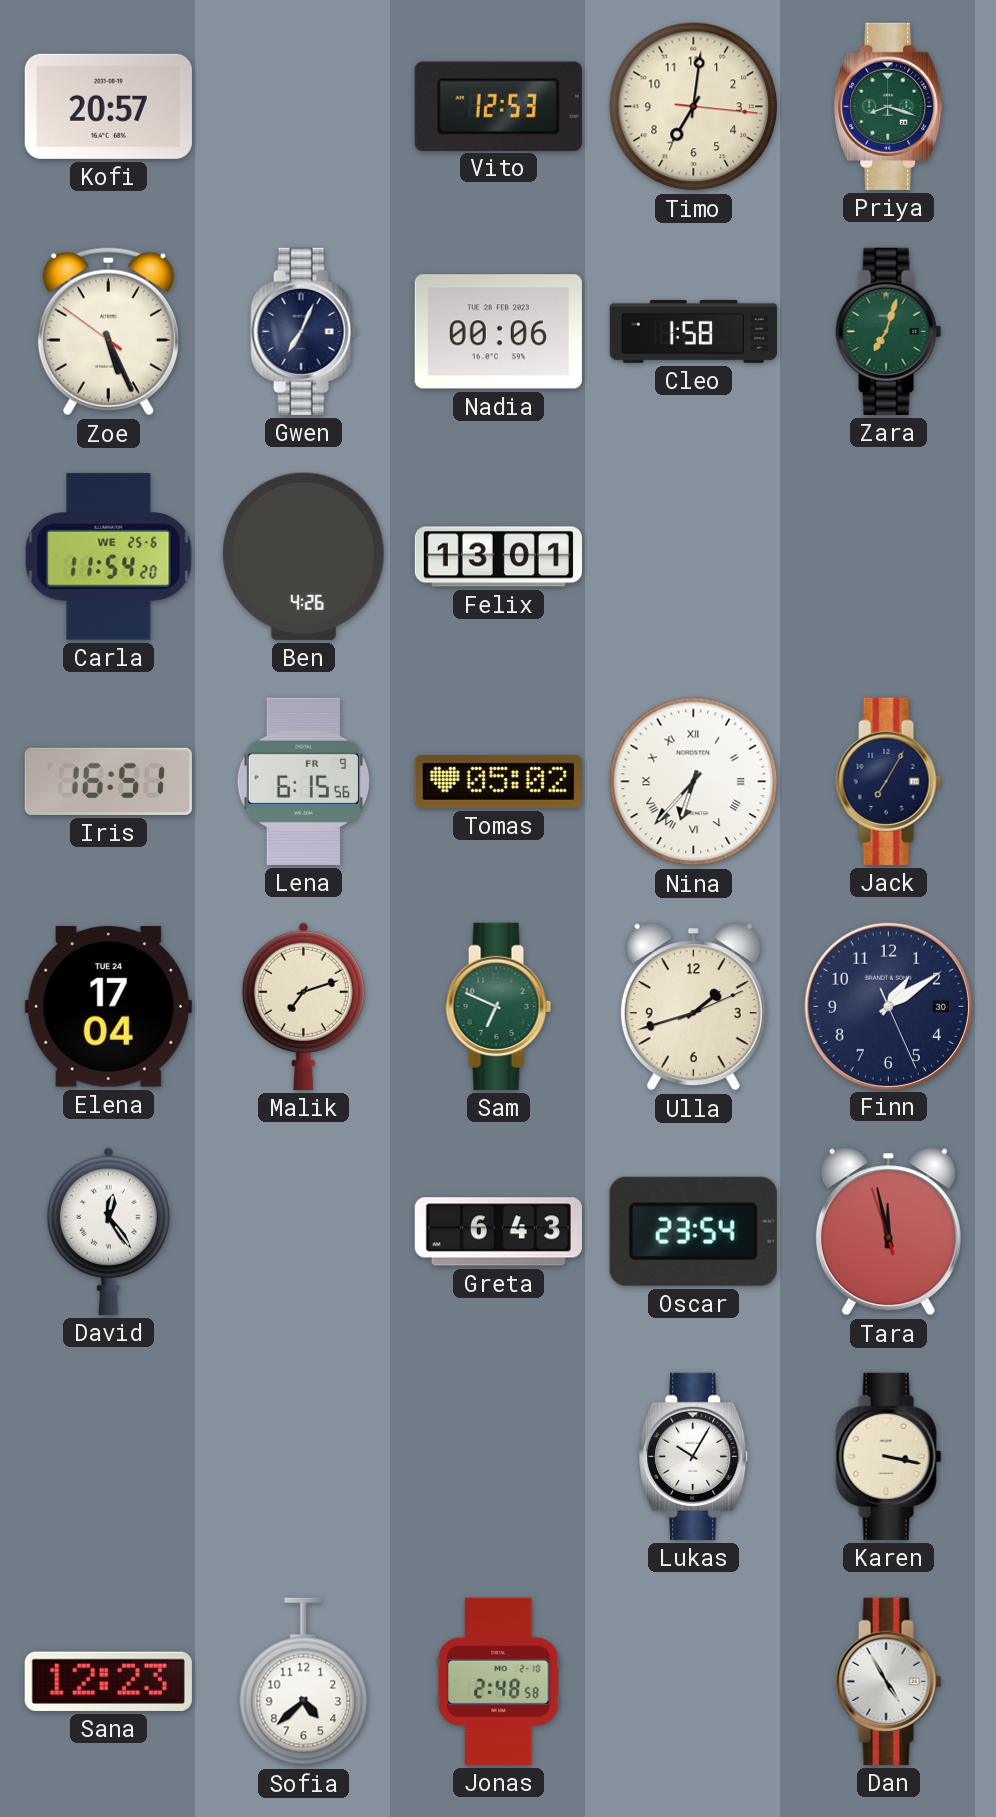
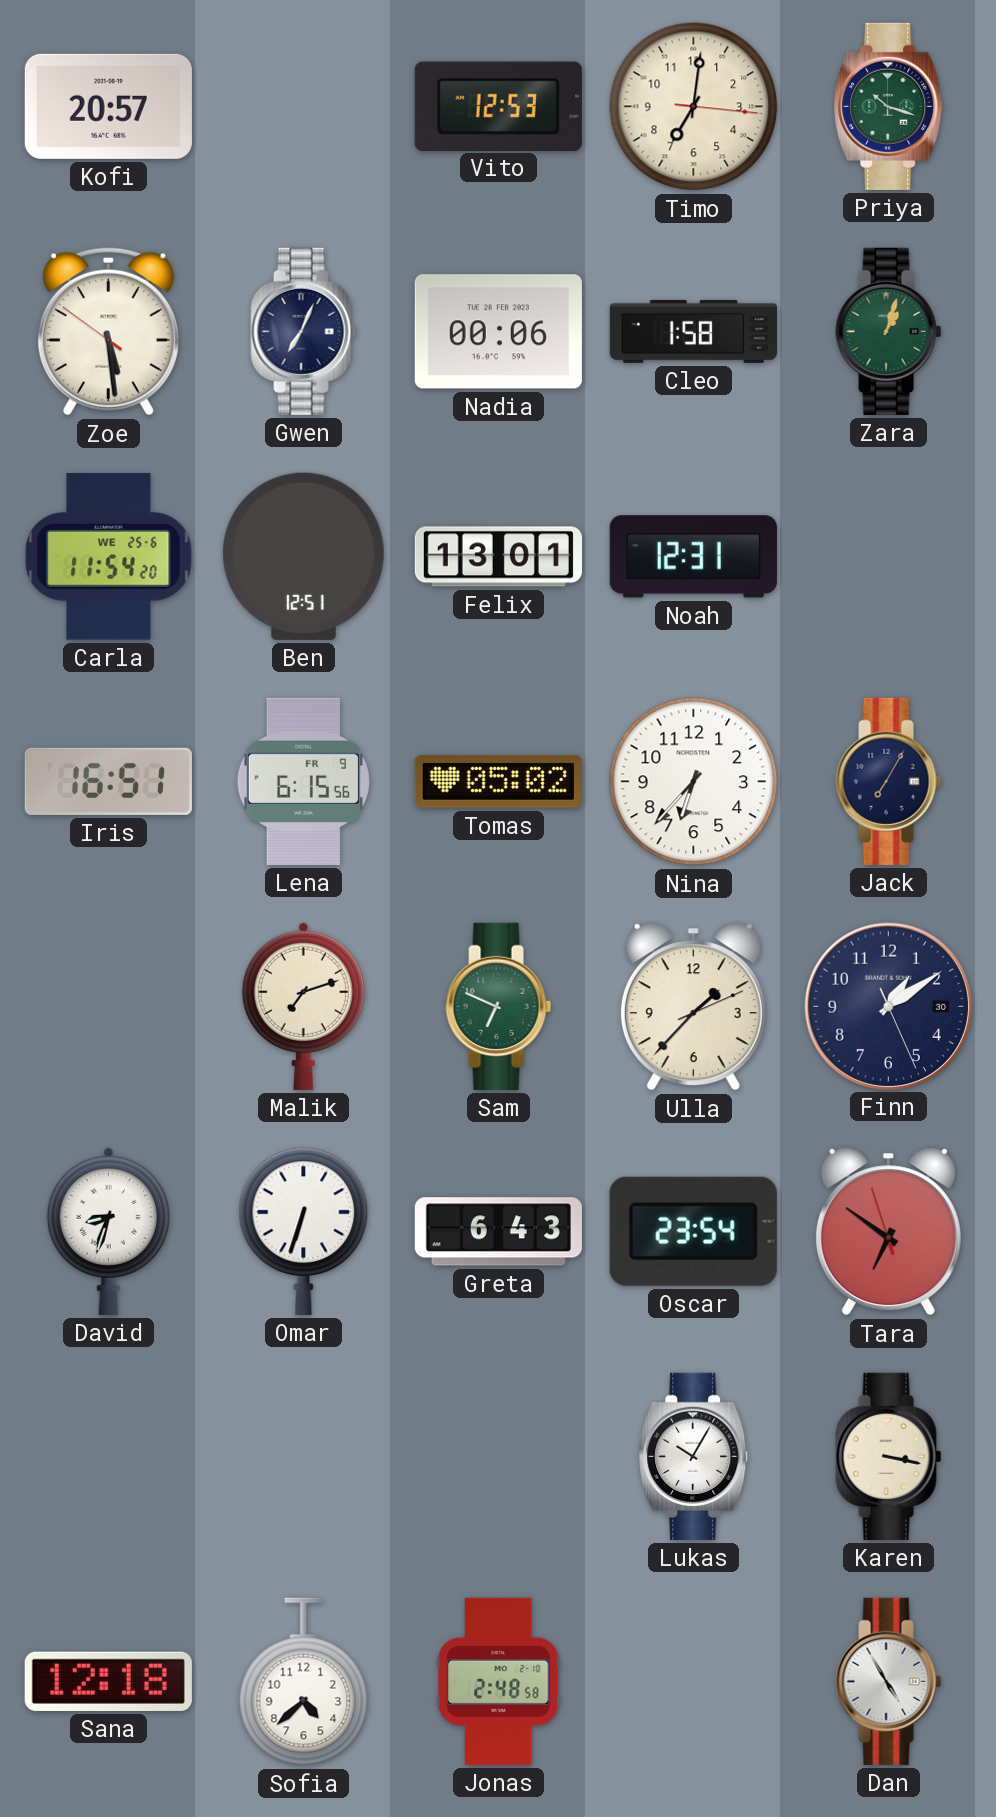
Priya: 8:18 -> 10:18 (889, 106)
Zoe: 5:25 -> 5:28 (108, 332)
Zara: 7:03 -> 1:03 (889, 331)
Ben: 4:26 -> 12:51 (303, 556)
Noah: none -> 12:31 (693, 557)
Nina numerals: Roman -> Arabic (694, 782)
Elena: 17:04 -> none (108, 1007)
Ulla: 1:42 -> 1:37 (693, 1007)
David: 12:24 -> 8:33 (108, 1231)
Omar: none -> 6:33 (304, 1231)
Tara: 11:57 -> 6:50 (888, 1232)
Sana: 12:23 -> 12:18 (108, 1681)
